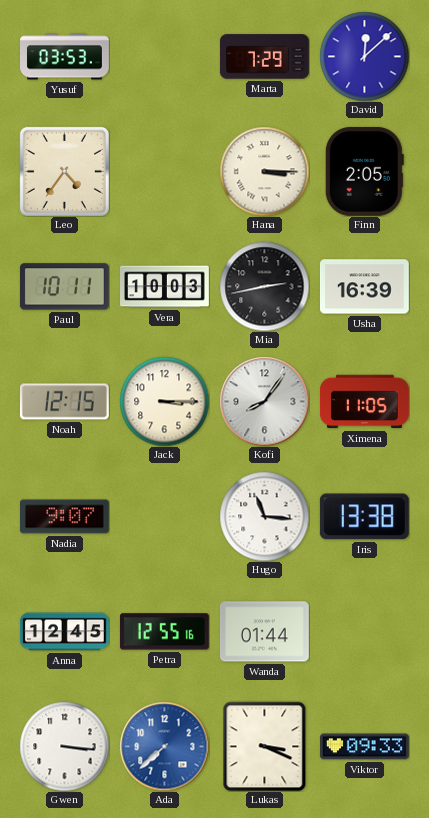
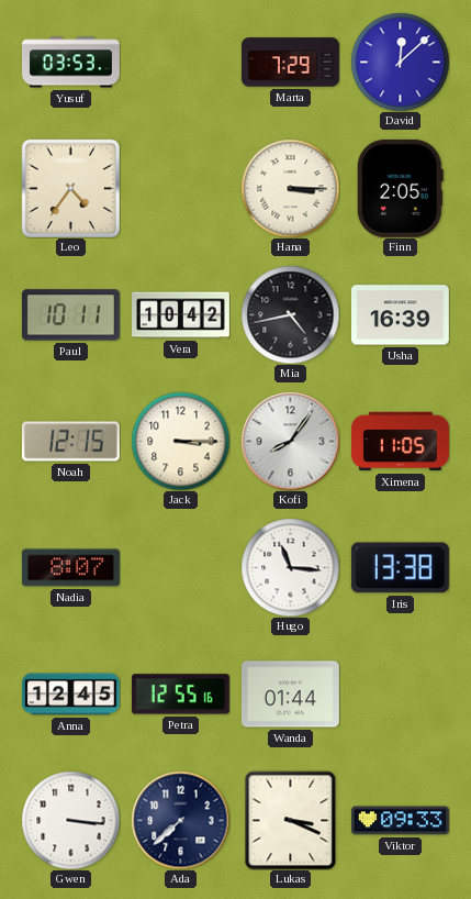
Vera: 10:03 -> 10:42 (181, 315)
Mia: 2:43 -> 4:43 (290, 314)
Nadia: 9:07 -> 8:07 (70, 568)
Ada dial: blue -> navy (180, 820)
